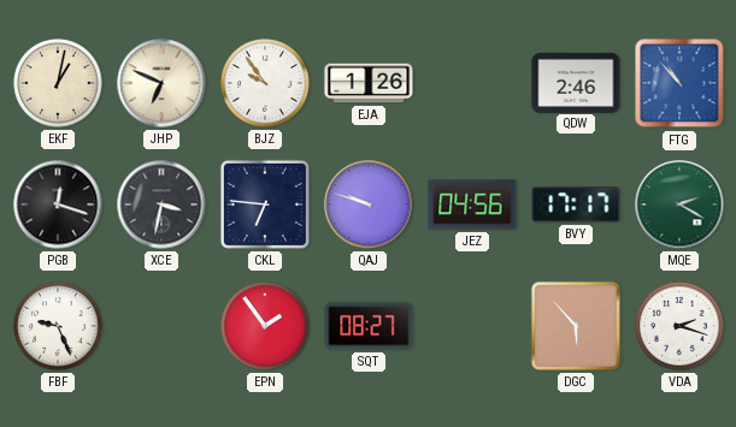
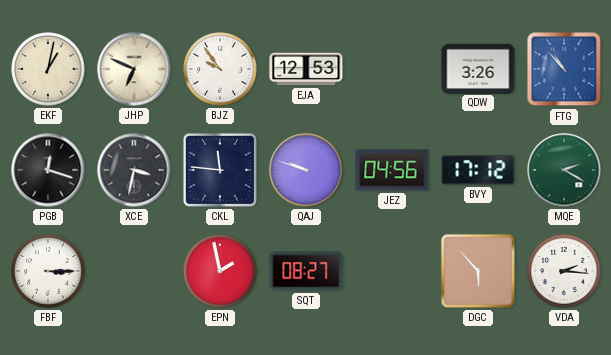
EJA: 1:26 -> 12:53 (306, 69)
QDW: 2:46 -> 3:26 (478, 68)
CKL: 6:46 -> 11:46 (220, 170)
BVY: 17:17 -> 17:12 (478, 170)
FBF: 9:26 -> 3:15 (48, 271)
EPN: 1:54 -> 1:58 (220, 271)
VDA: 2:18 -> 2:16 (564, 271)
